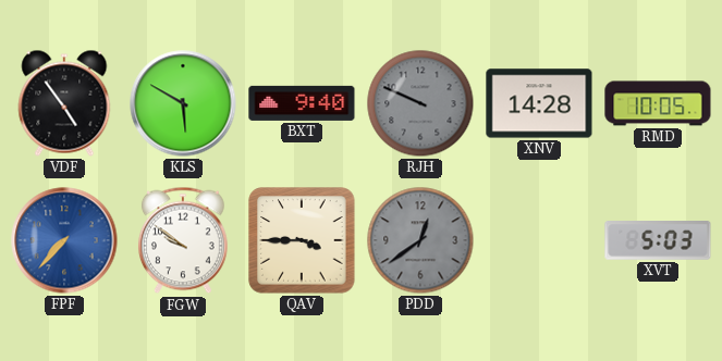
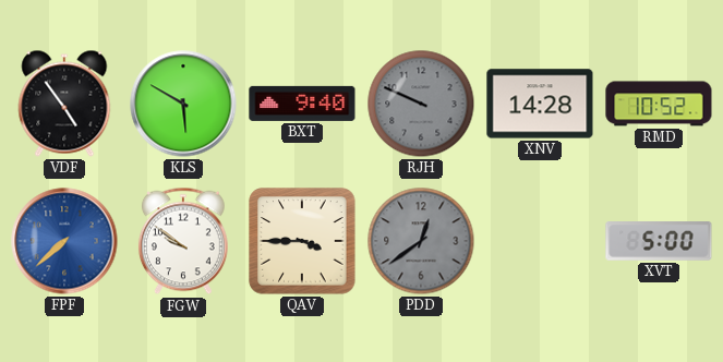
RMD: 10:05 -> 10:52 (659, 104)
FPF: 7:37 -> 7:38 (64, 241)
XVT: 5:03 -> 5:00 (659, 242)
